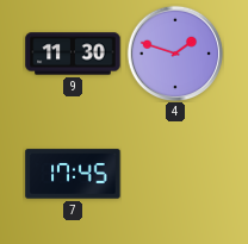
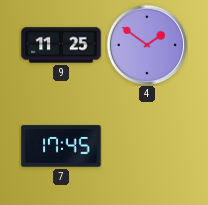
9: 11:30 -> 11:25 (61, 45)
4: 1:48 -> 1:51 (147, 45)
